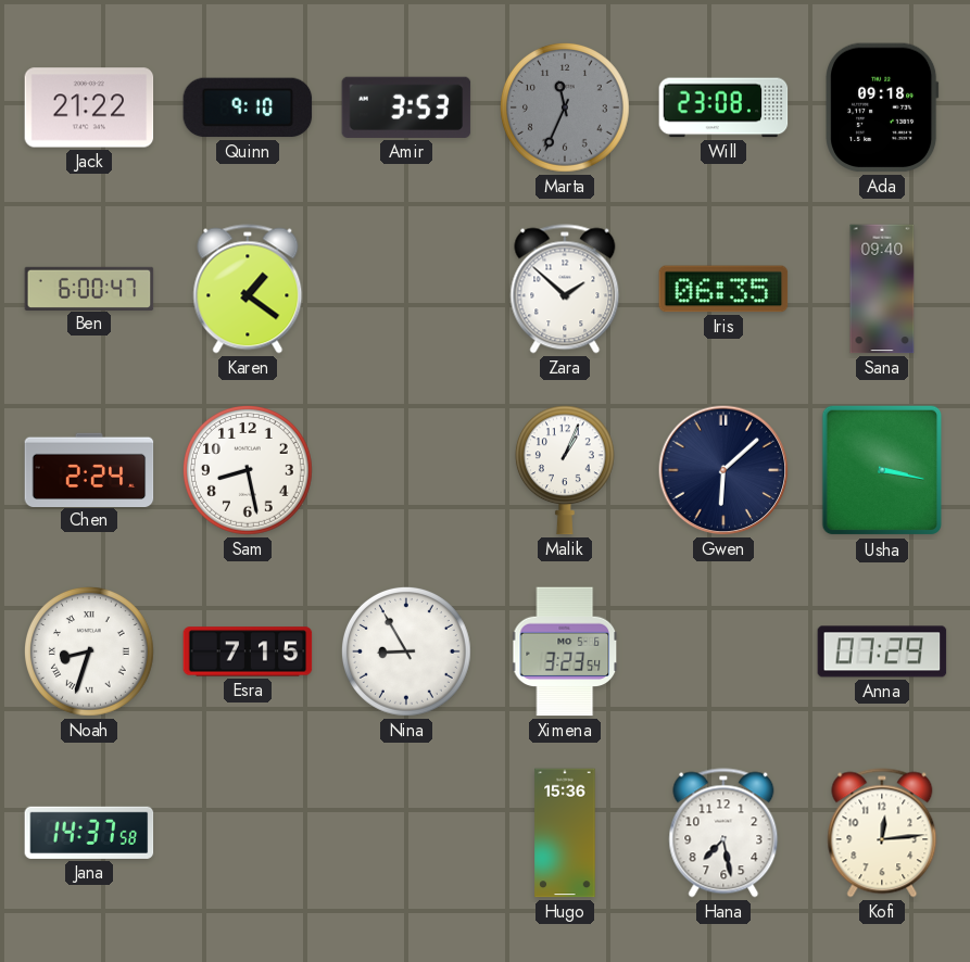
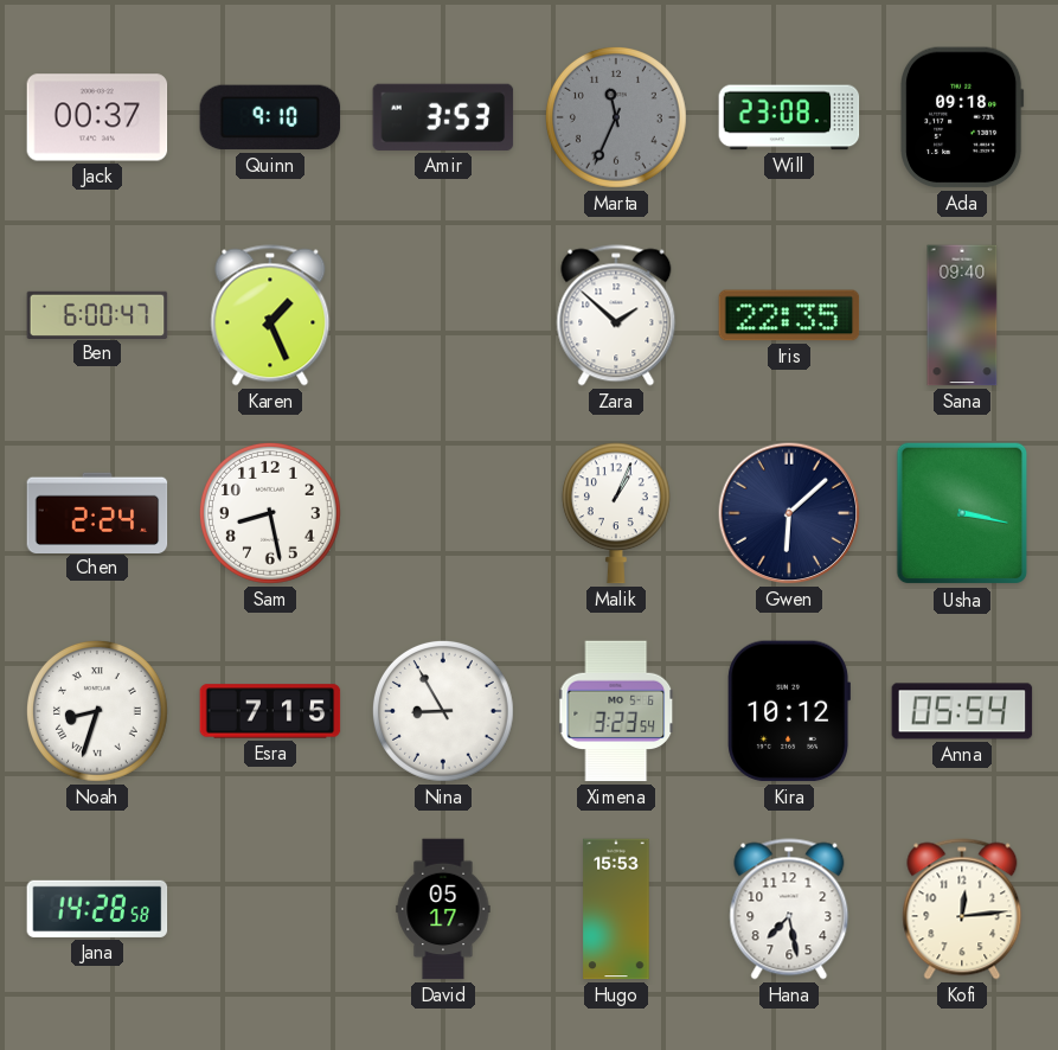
Jack: 21:22 -> 00:37 (97, 117)
Karen: 1:21 -> 1:26 (270, 315)
Iris: 06:35 -> 22:35 (789, 315)
Kira: none -> 10:12 (789, 711)
Anna: 07:29 -> 05:54 (962, 711)
Jana: 14:37 -> 14:28 (97, 909)
David: none -> 05:17 (443, 909)
Hugo: 15:36 -> 15:53 (616, 909)
